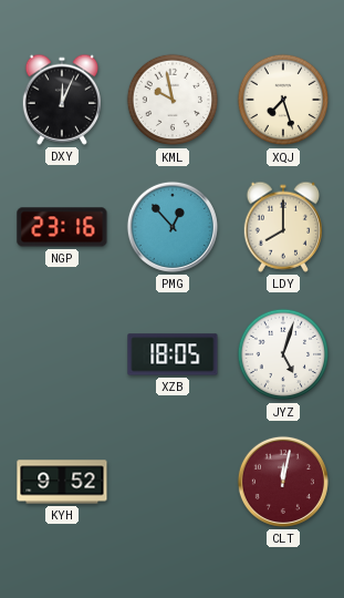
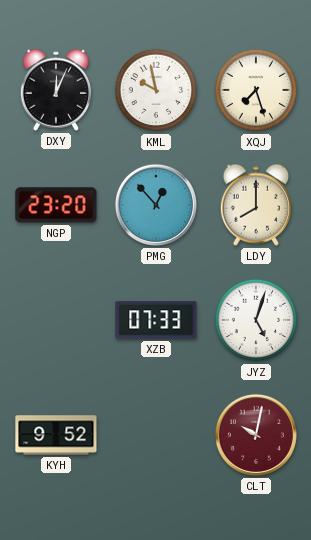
NGP: 23:16 -> 23:20 (56, 205)
XZB: 18:05 -> 07:33 (156, 320)
CLT: 12:02 -> 10:02 (256, 435)
